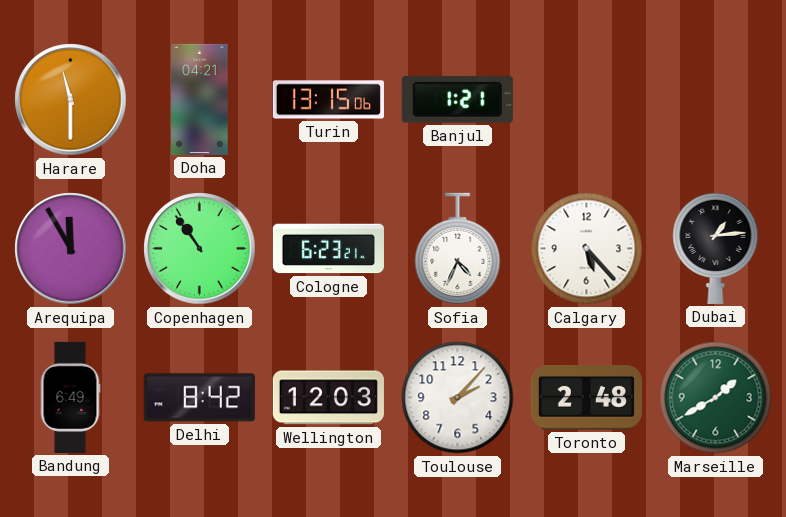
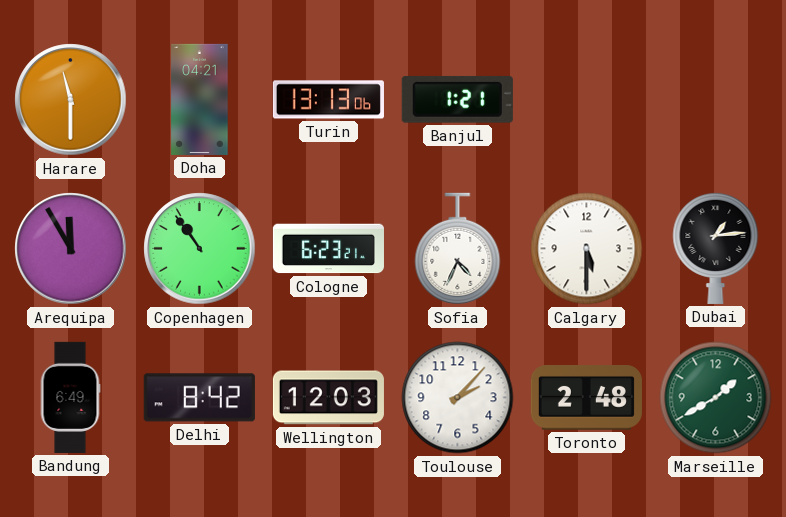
Turin: 13:15 -> 13:13 (328, 100)
Calgary: 5:23 -> 5:30 (587, 249)
